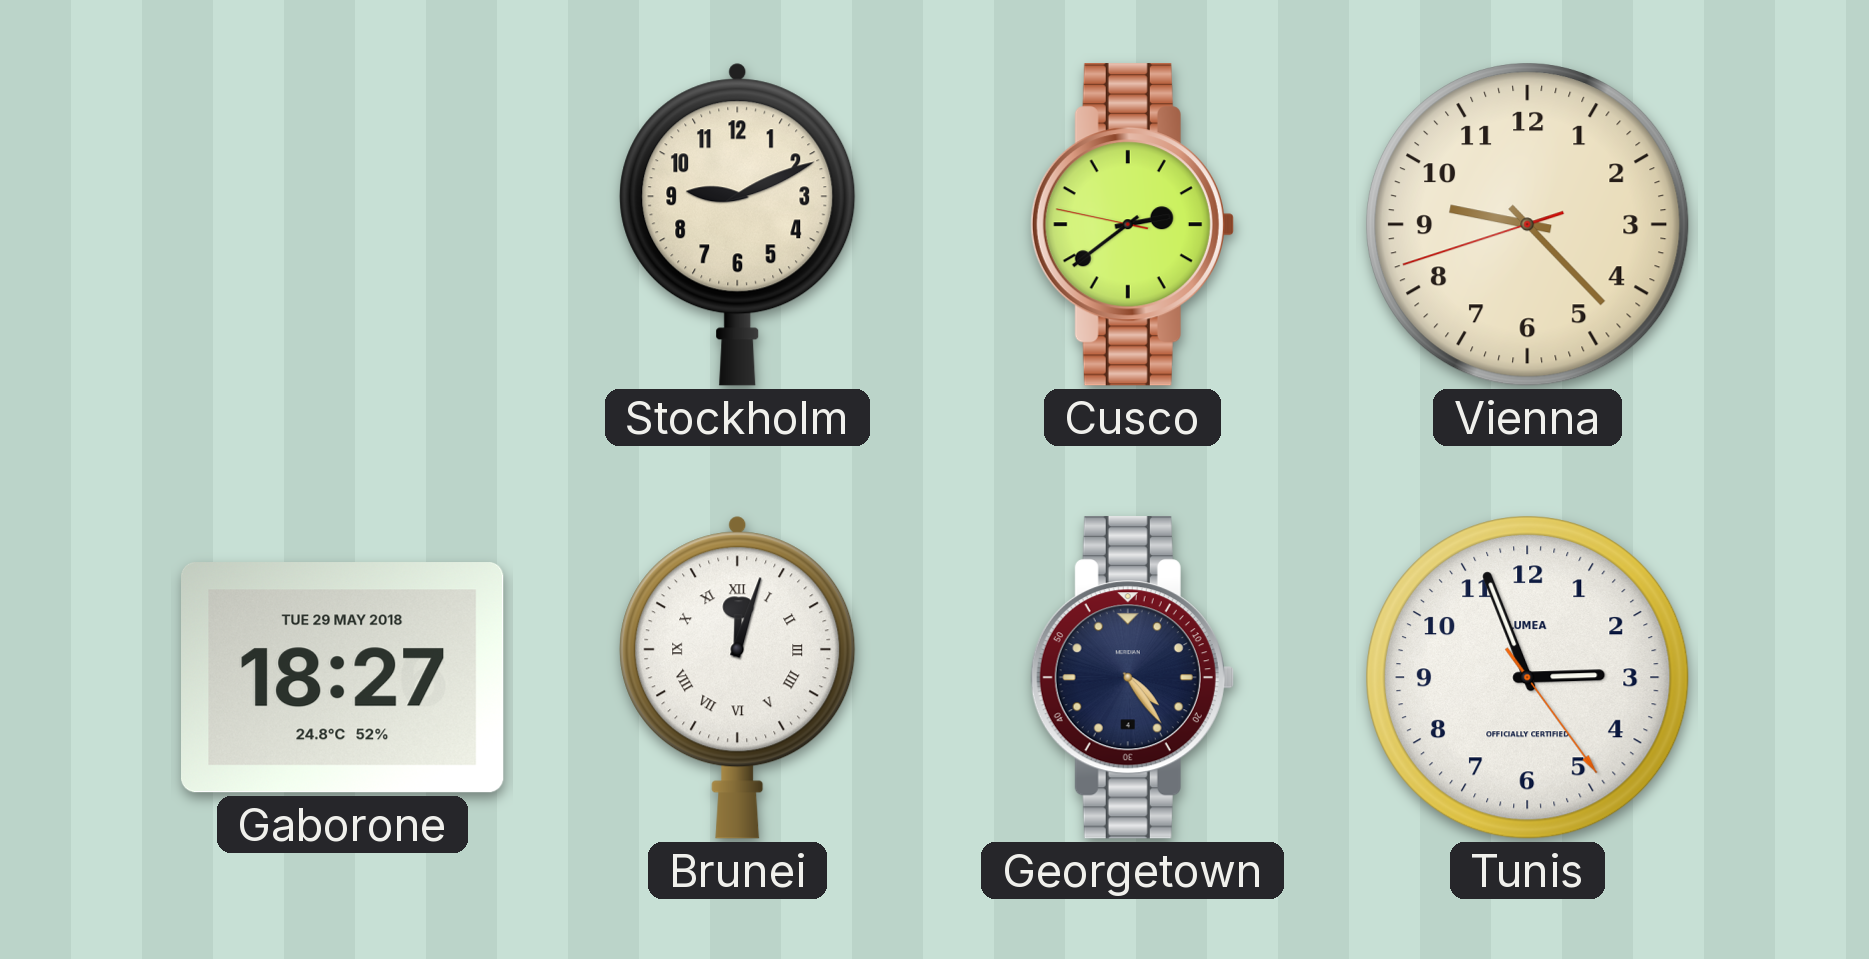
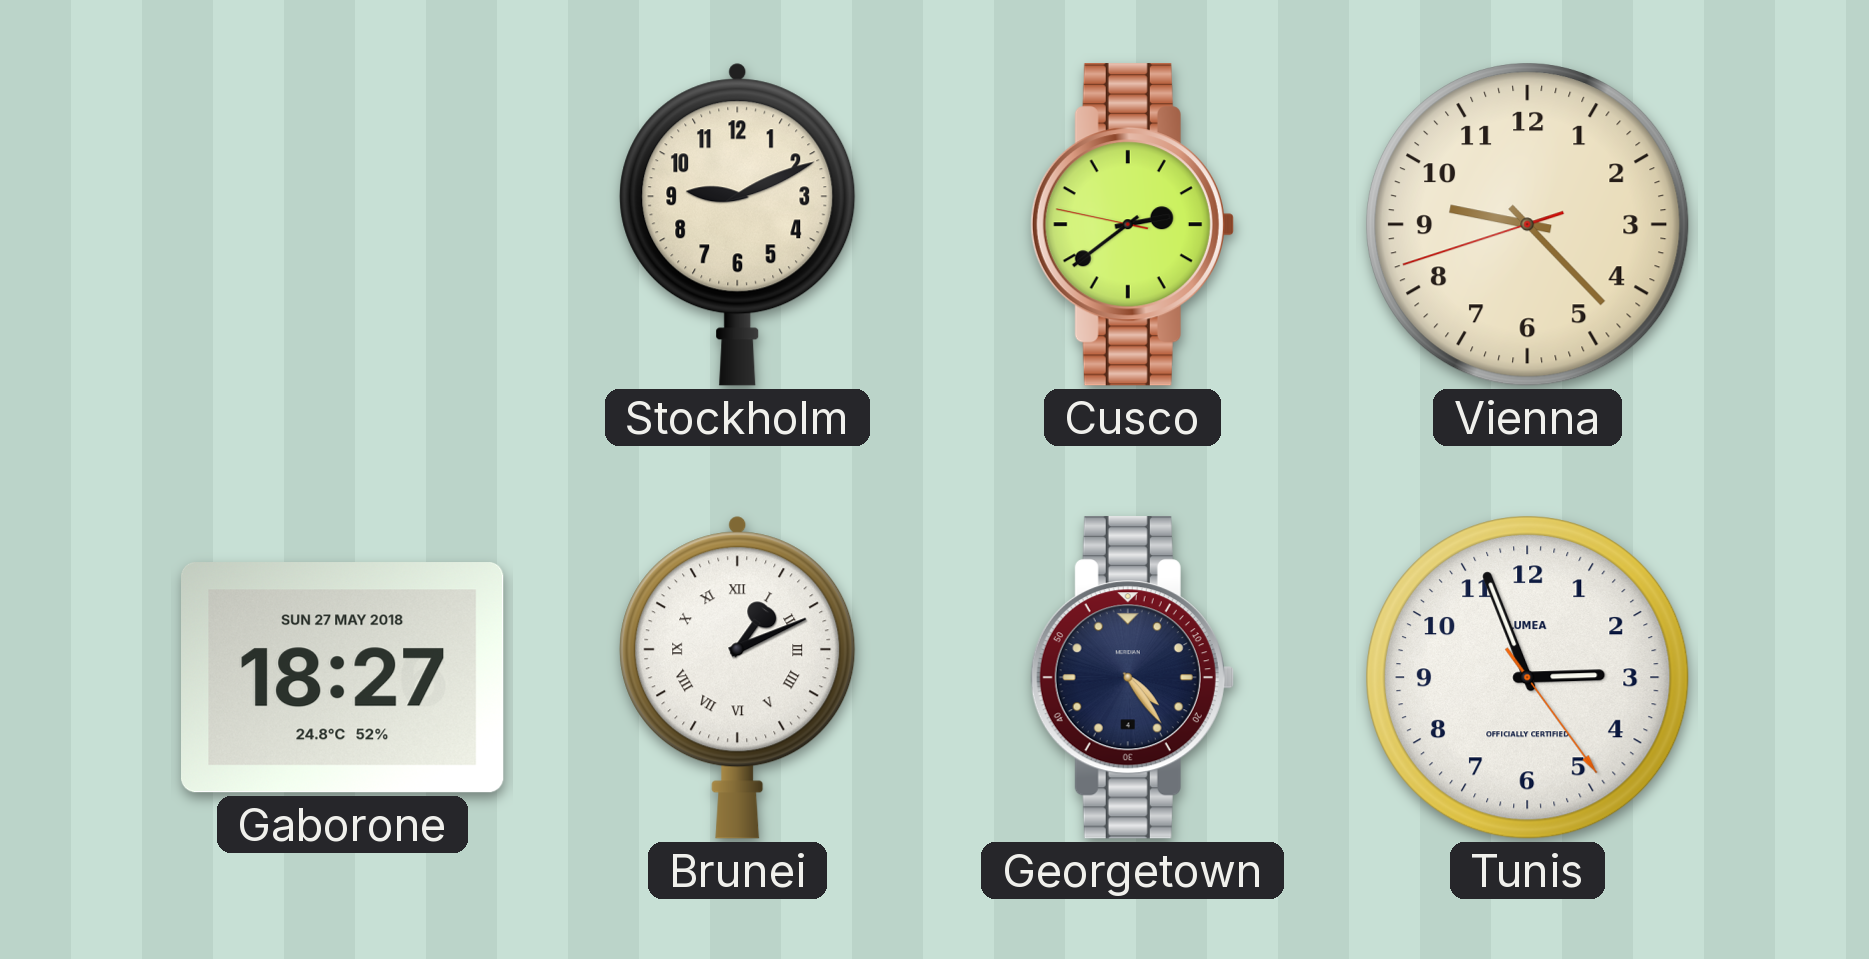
Gaborone date: TUE 29 MAY 2018 -> SUN 27 MAY 2018 (343, 678)
Brunei: 12:03 -> 1:11 (738, 677)
